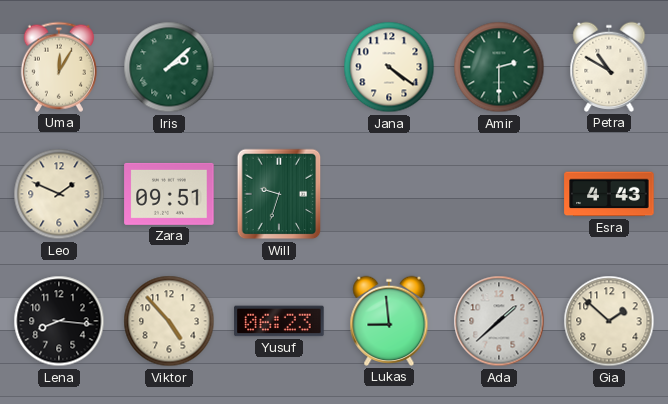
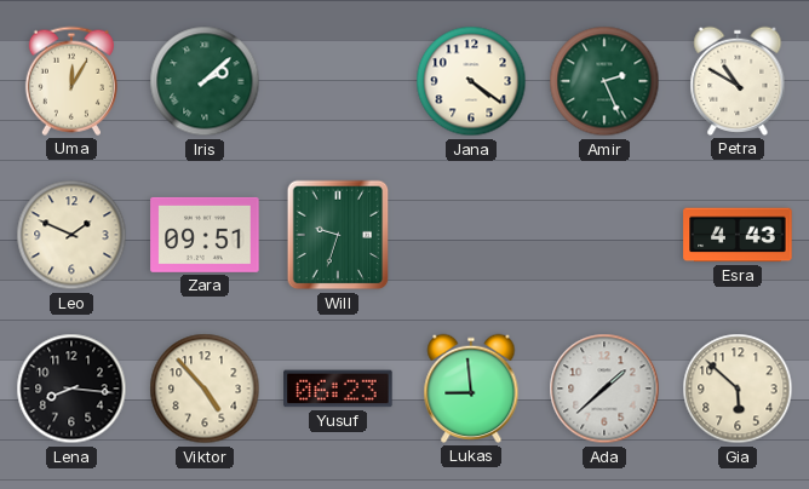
Amir: 2:30 -> 2:26 (604, 81)
Gia: 1:52 -> 5:52 (738, 389)
